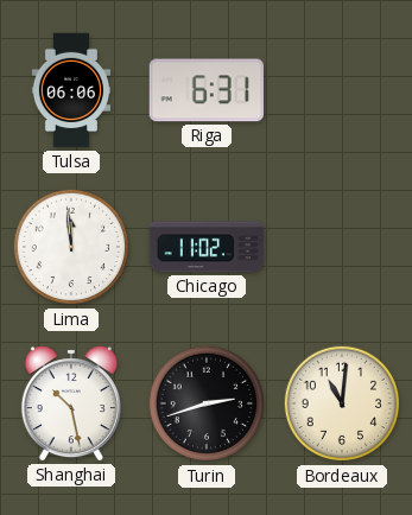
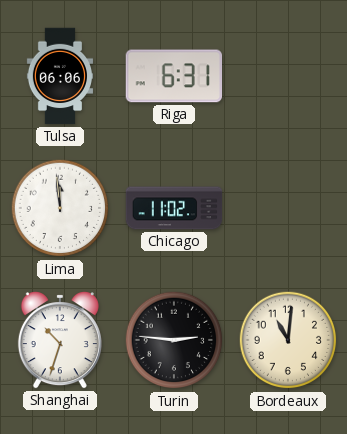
Shanghai: 10:28 -> 10:33 (60, 340)
Turin: 2:42 -> 2:46 (174, 340)
